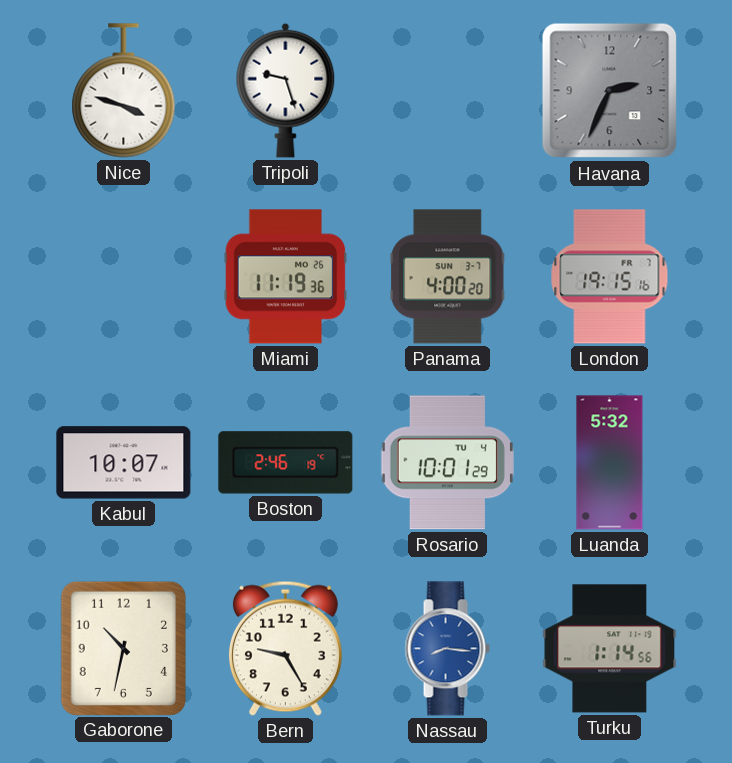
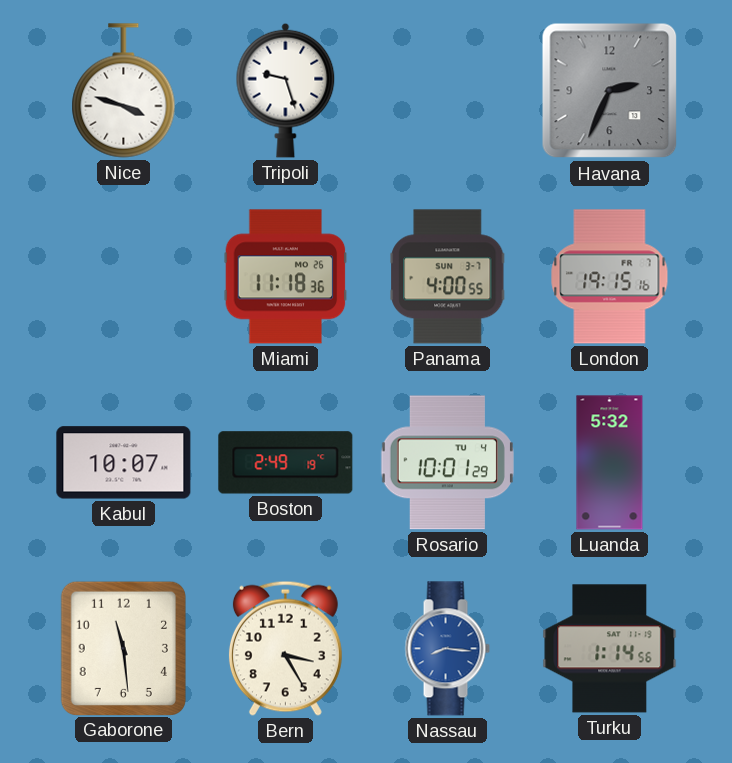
Miami: 11:19 -> 11:18 (286, 277)
Panama: 4:00:20 -> 4:00:55 (448, 277)
Boston: 2:46 -> 2:49 (286, 463)
Gaborone: 10:32 -> 11:29 (123, 648)
Bern: 9:25 -> 3:25 (285, 648)
